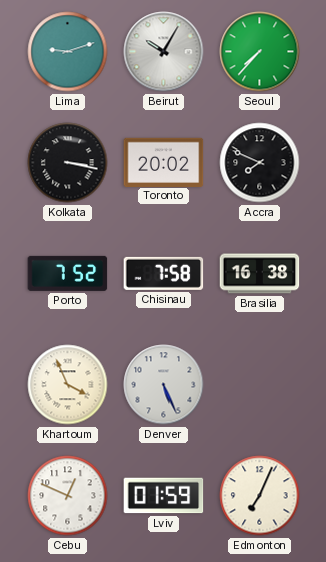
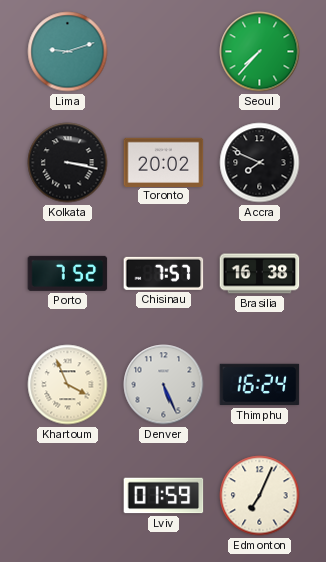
Beirut: 10:05 -> none (164, 52)
Chisinau: 7:58 -> 7:57 (164, 273)
Thimphu: none -> 16:24 (260, 385)
Cebu: 12:49 -> none (68, 496)
